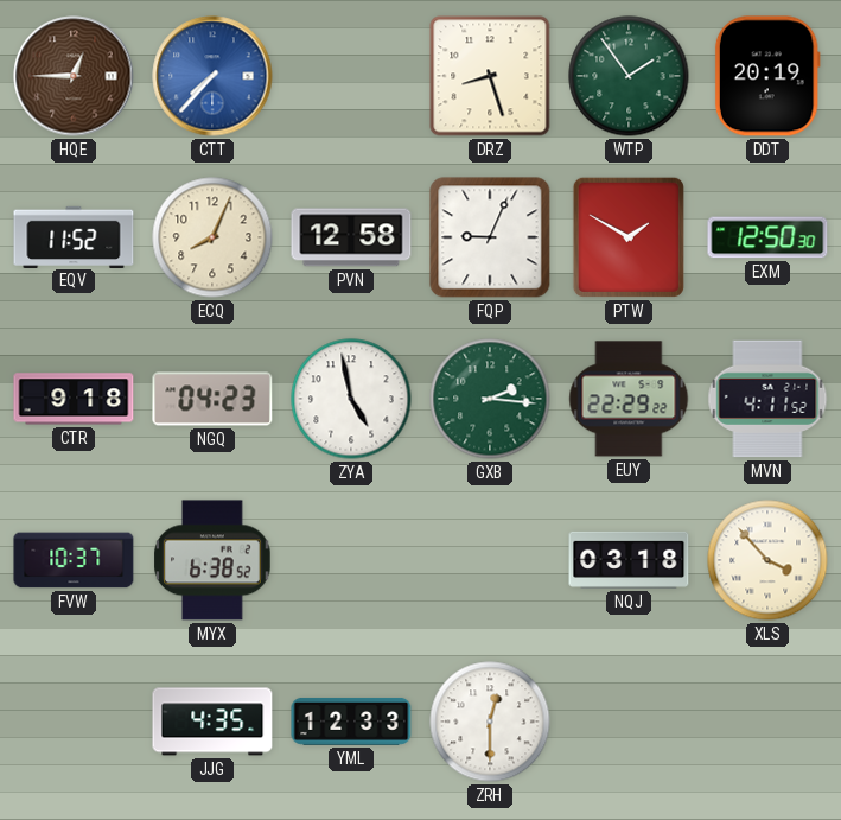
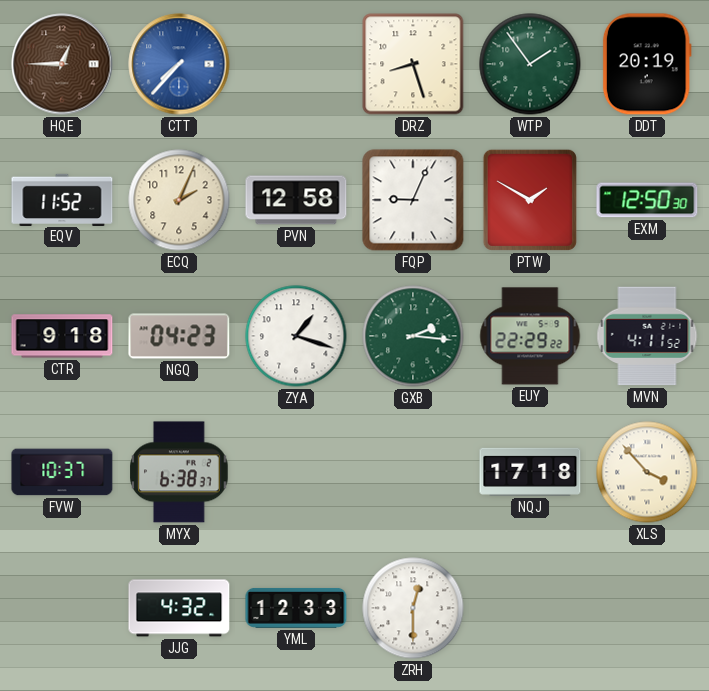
ECQ: 8:04 -> 2:04 (179, 200)
ZYA: 4:58 -> 1:18 (296, 336)
MYX: 6:38:52 -> 6:38:37 (179, 472)
NQJ: 03:18 -> 17:18 (530, 472)
JJG: 4:35 -> 4:32 (179, 608)
